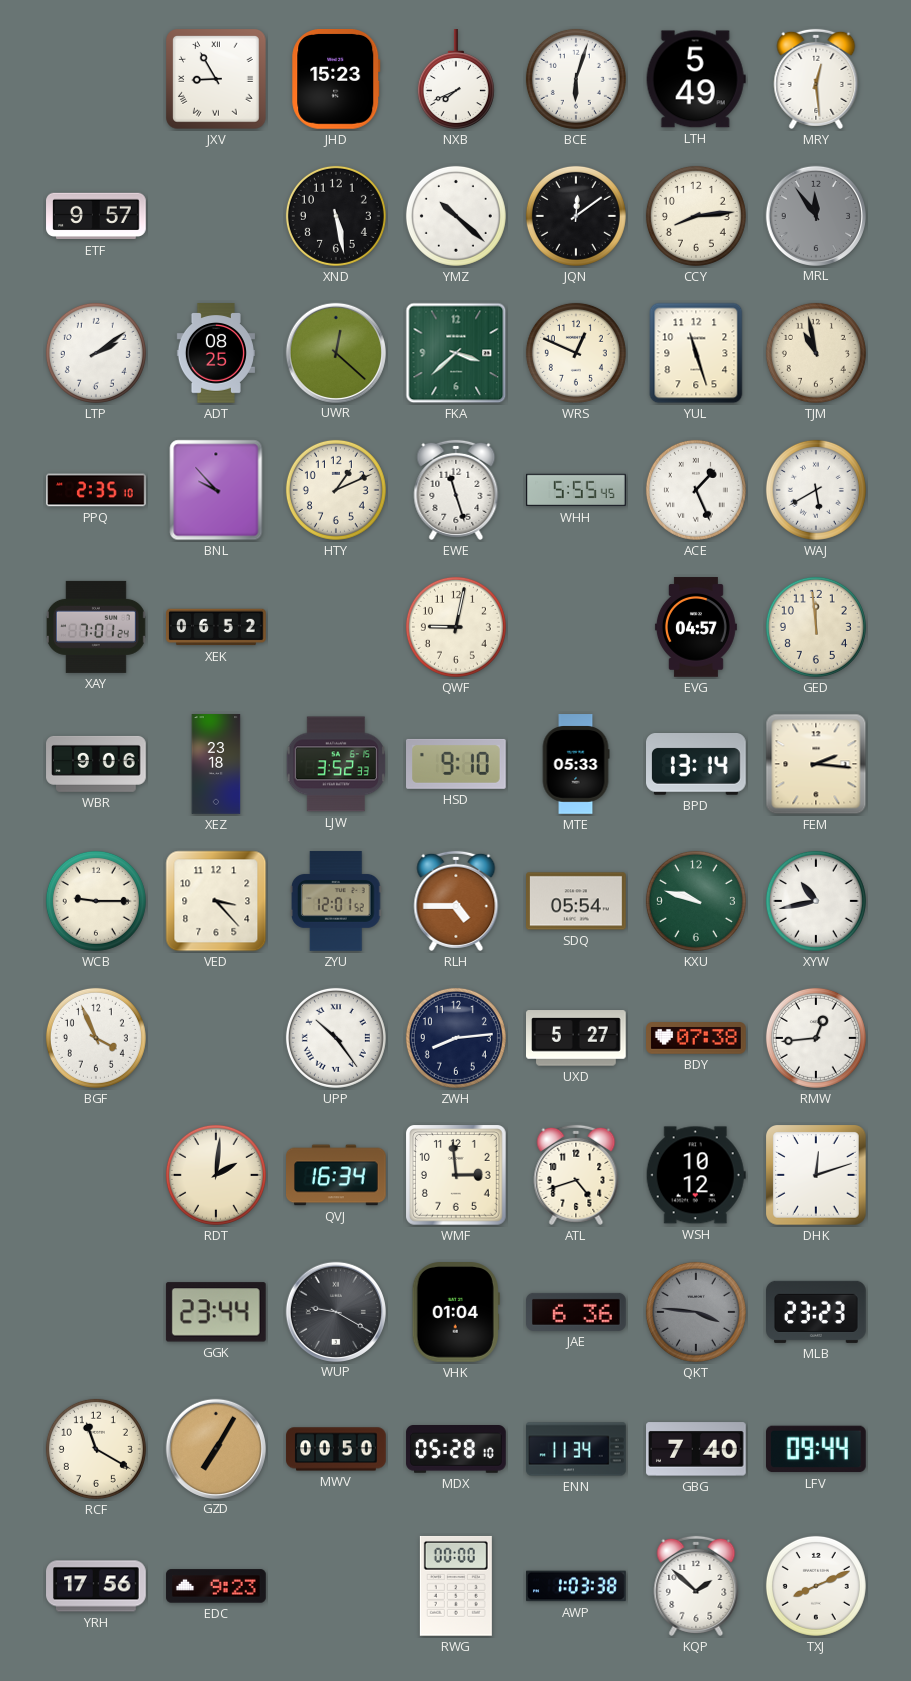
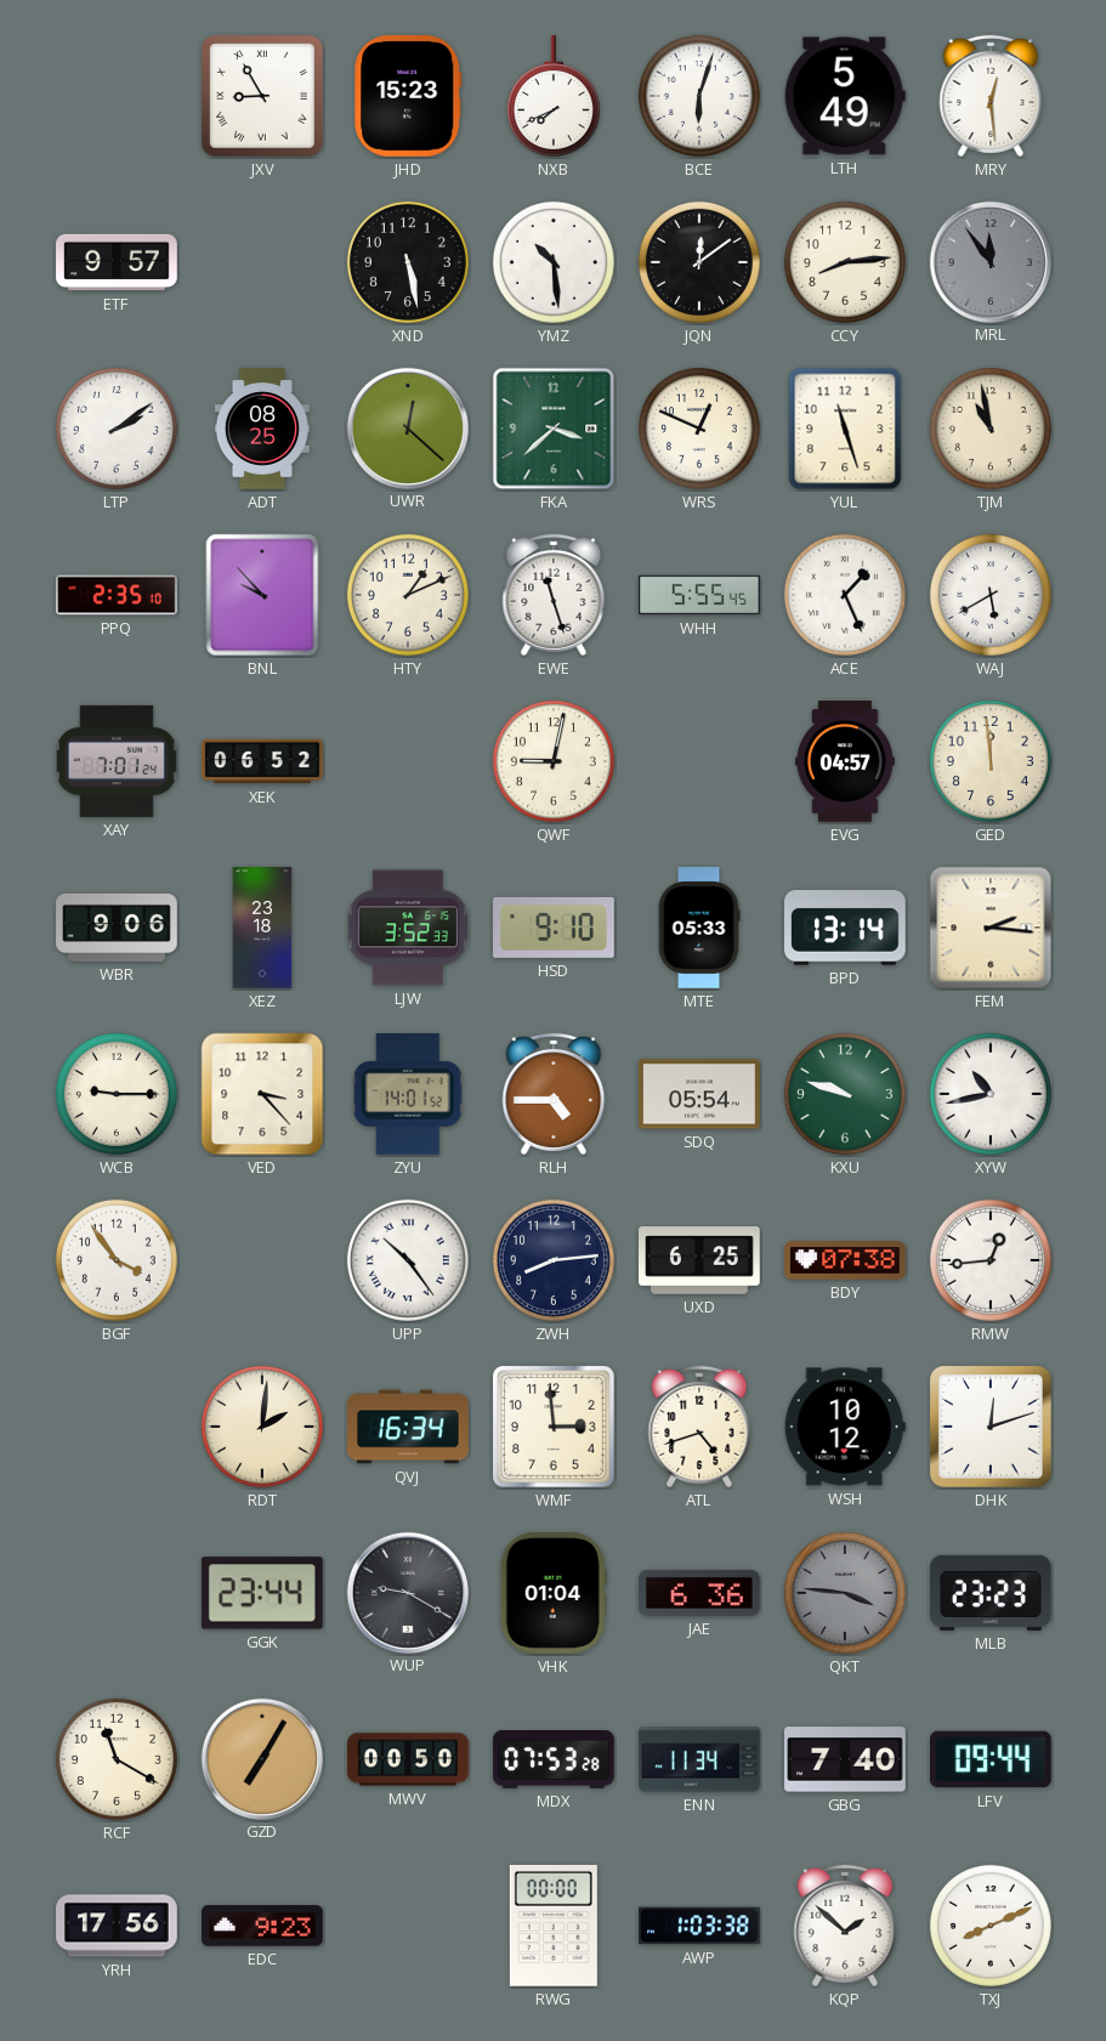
YMZ: 10:22 -> 10:29 (554, 262)
ZYU: 12:01 -> 14:01 (409, 1094)
BGF: 3:56 -> 3:54 (117, 1260)
UXD: 5:27 -> 6:25 (701, 1260)
MDX: 05:28 -> 07:53 (554, 1761)
